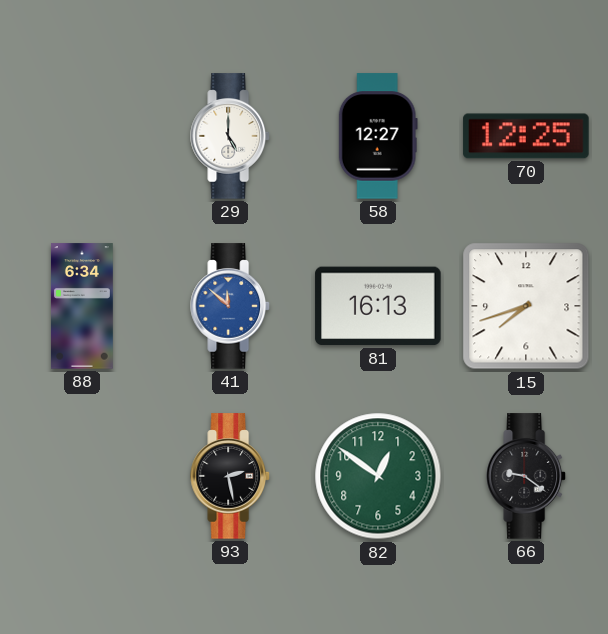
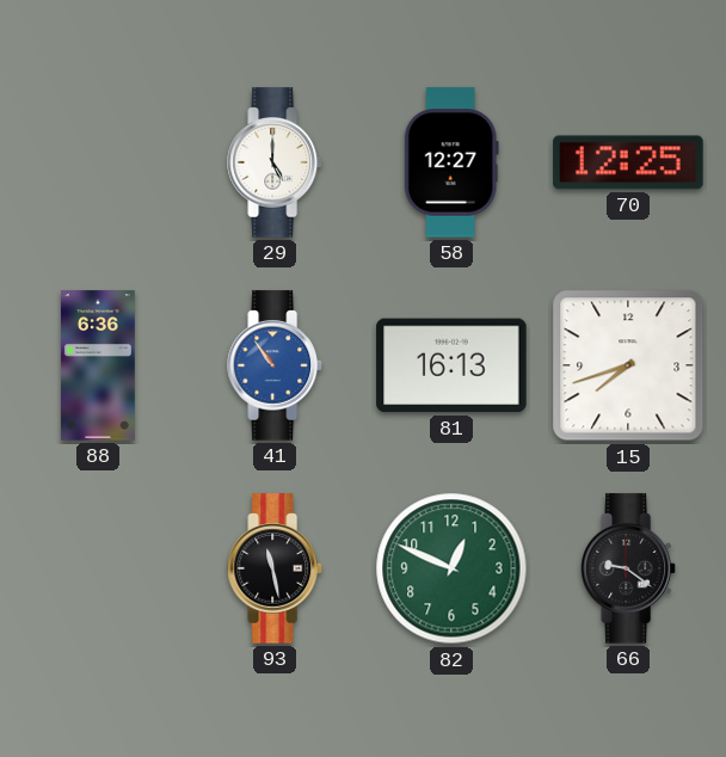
88: 6:34 -> 6:36 (98, 365)
41: 11:52 -> 10:54 (275, 365)
93: 2:28 -> 11:28 (275, 568)
82: 12:51 -> 12:49 (451, 568)
